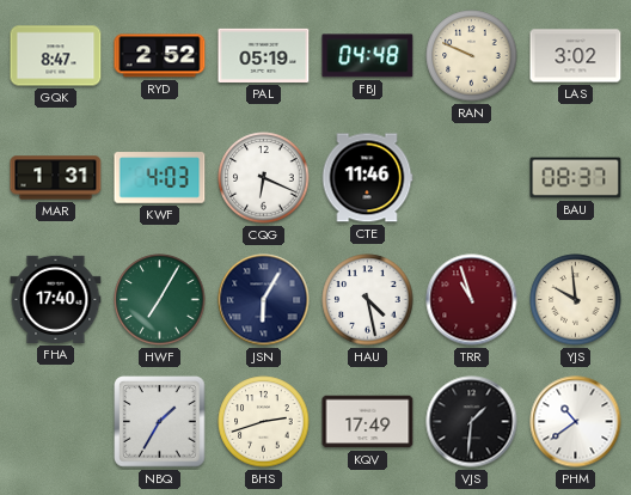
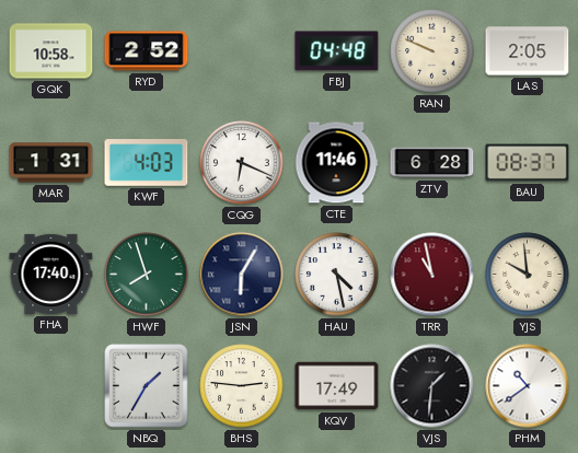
GQK: 8:47 -> 10:58 (51, 51)
PAL: 05:19 -> none (264, 55)
LAS: 3:02 -> 2:05 (528, 51)
ZTV: none -> 6:28 (432, 163)
HWF: 7:05 -> 7:57 (147, 275)
TRR: 10:57 -> 10:58 (432, 275)
BHS: 2:42 -> 2:46 (242, 386)
